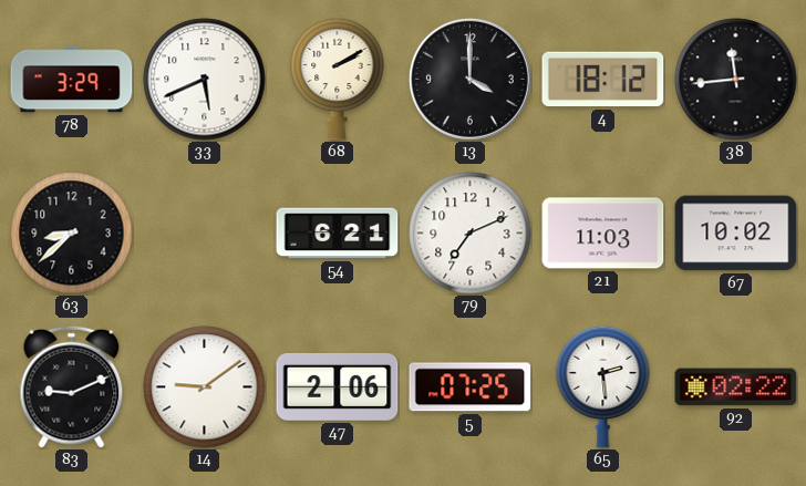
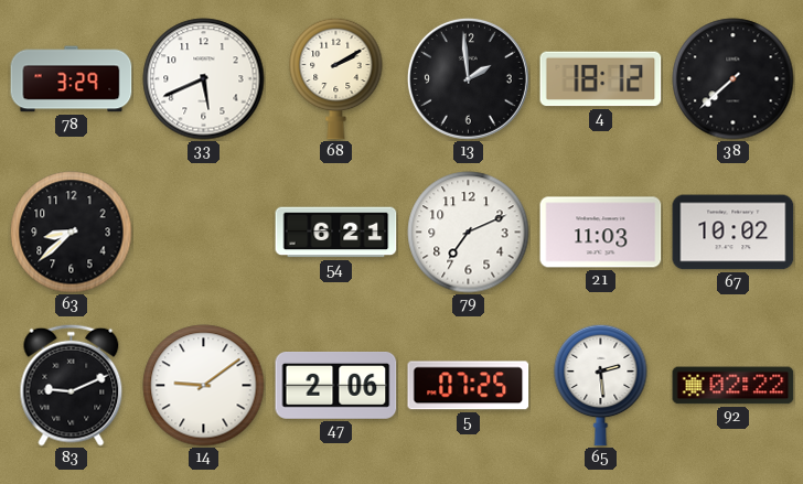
13: 4:00 -> 1:59 (468, 78)
38: 11:44 -> 7:38 (734, 79)
